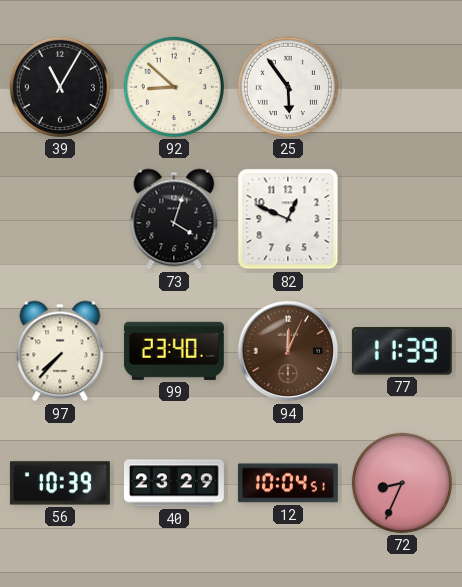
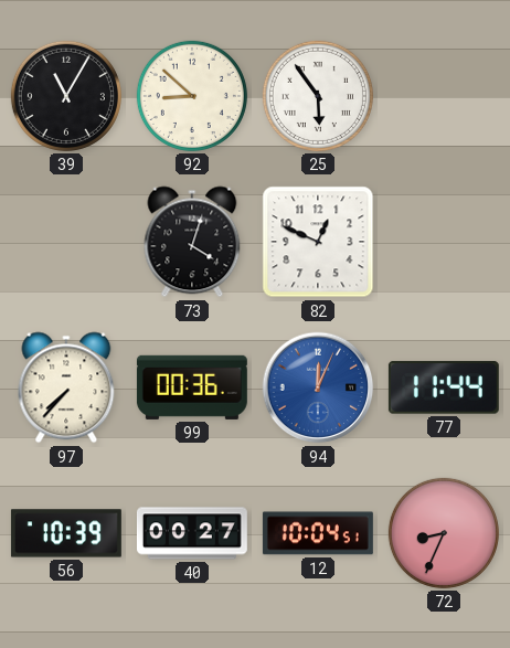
99: 23:40 -> 00:36 (192, 387)
94 dial: brown -> blue (318, 387)
77: 11:39 -> 11:44 (444, 387)
40: 23:29 -> 00:27 (192, 533)
